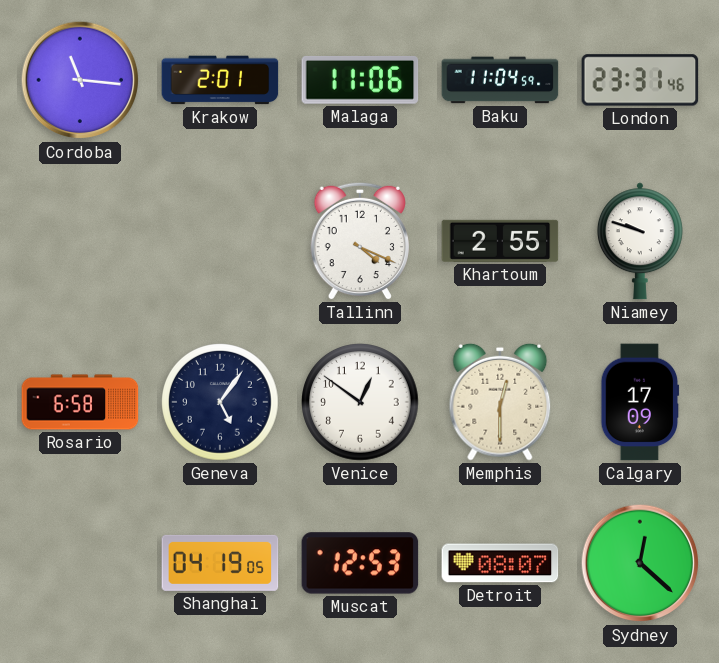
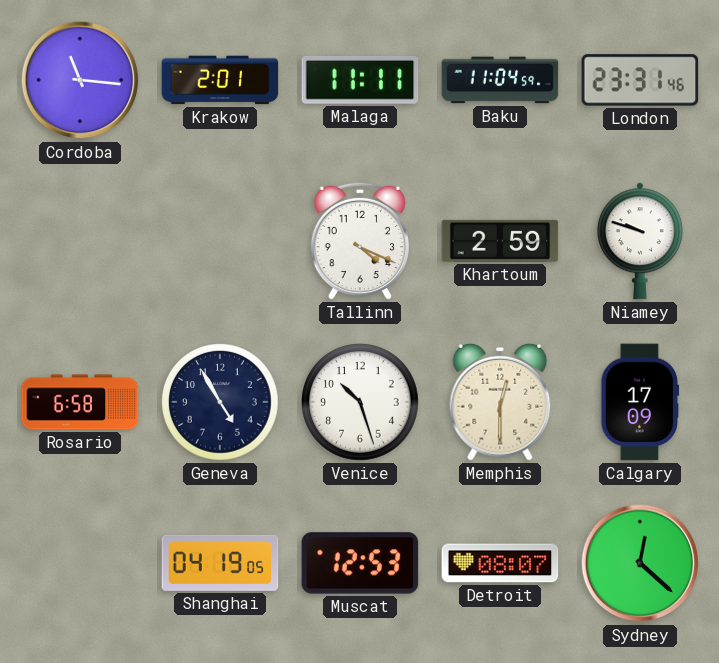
Malaga: 11:06 -> 11:11 (360, 80)
Khartoum: 2:55 -> 2:59 (500, 241)
Geneva: 5:06 -> 4:55 (221, 403)
Venice: 12:51 -> 10:27 (361, 403)
